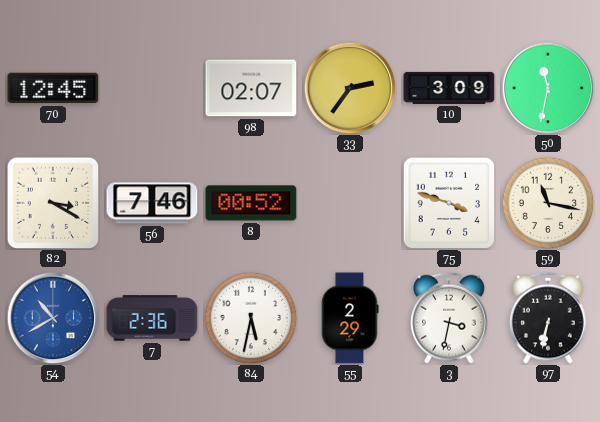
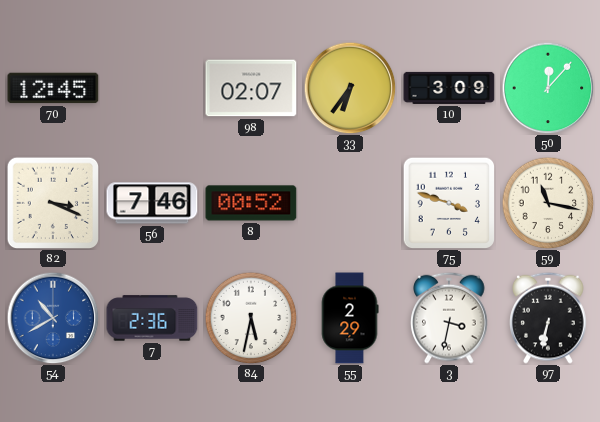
33: 2:36 -> 6:36 (350, 88)
50: 11:32 -> 12:07 (548, 88)
82: 3:20 -> 3:19 (53, 203)
